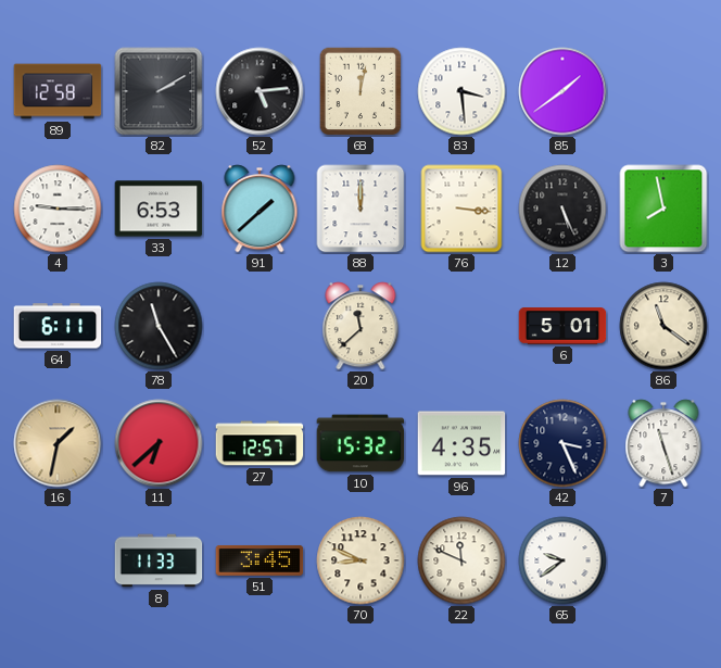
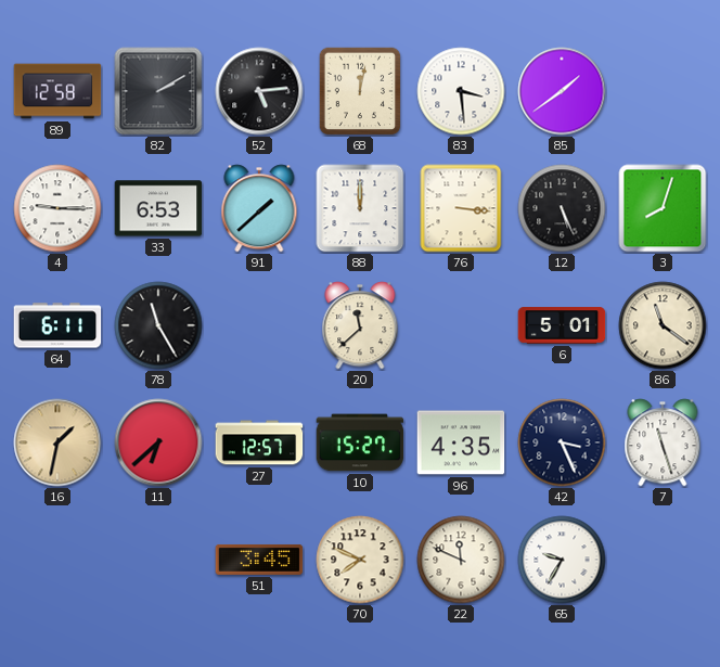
3: 7:58 -> 8:03 (663, 208)
10: 15:32 -> 15:27 (360, 442)
8: 11:33 -> none (159, 560)
70: 8:49 -> 7:49 (360, 560)
65: 9:39 -> 9:35 (562, 560)
